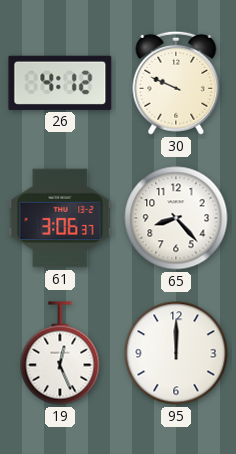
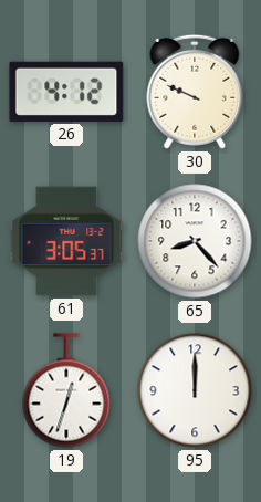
61: 3:06 -> 3:05 (66, 241)
19: 12:26 -> 12:33 (66, 390)
